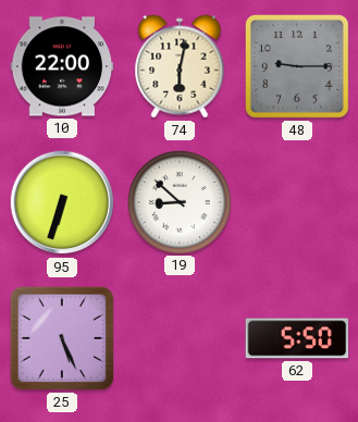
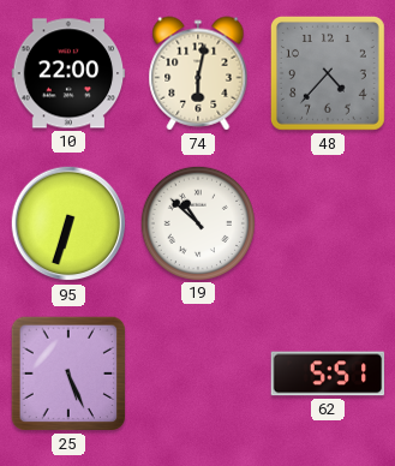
48: 9:15 -> 4:37 (328, 73)
19: 8:52 -> 10:52 (197, 222)
62: 5:50 -> 5:51 (328, 374)
